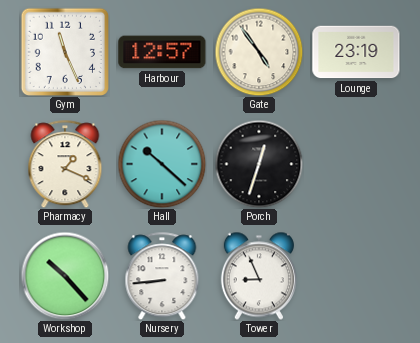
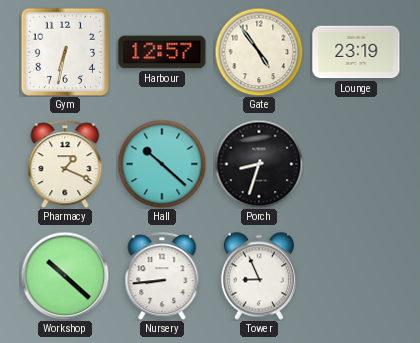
Gym: 11:26 -> 6:32 (64, 51)
Porch: 12:33 -> 8:33 (259, 164)
Workshop: 10:23 -> 10:22 (65, 276)
